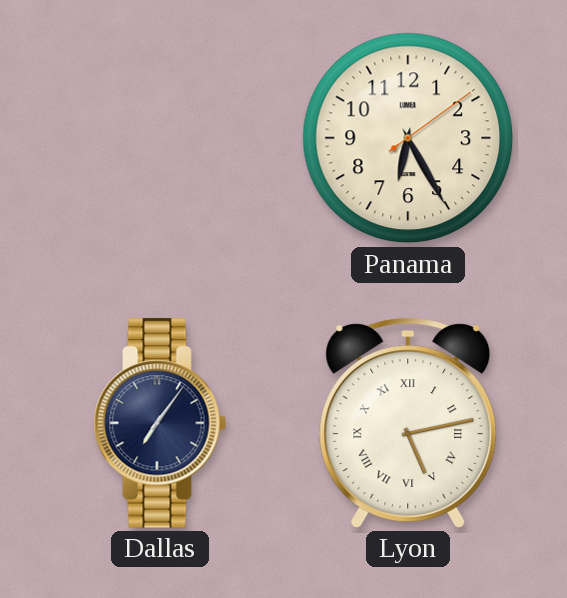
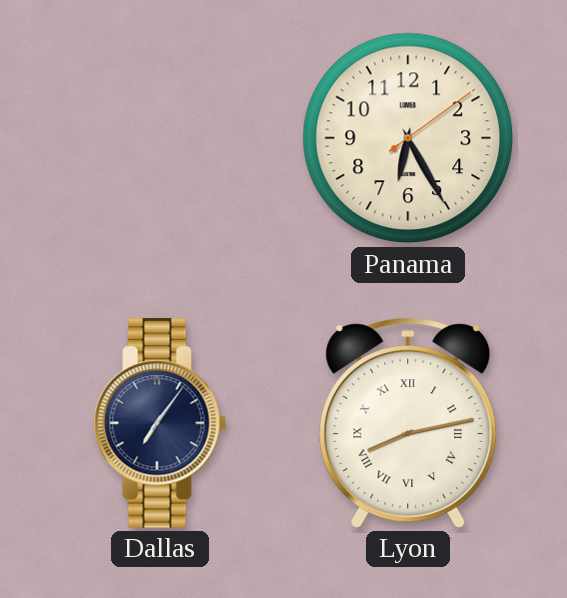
Lyon: 5:13 -> 8:13 (408, 423)
